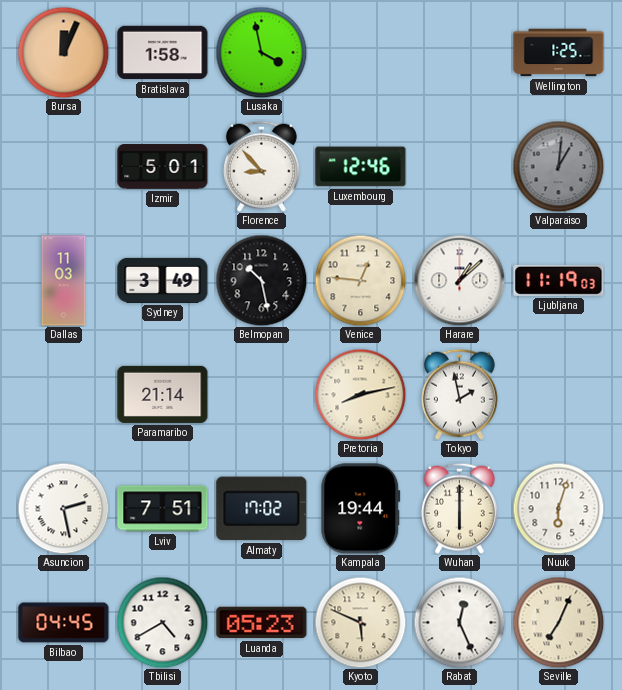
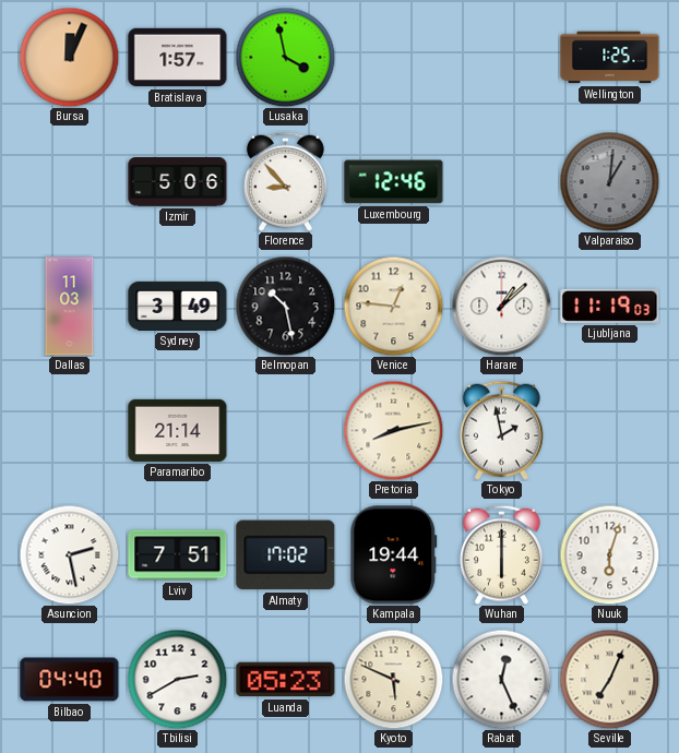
Bratislava: 1:58 -> 1:57 (178, 58)
Izmir: 5:01 -> 5:06 (178, 182)
Bilbao: 04:45 -> 04:40 (70, 680)
Tbilisi: 4:40 -> 2:40 (177, 679)
